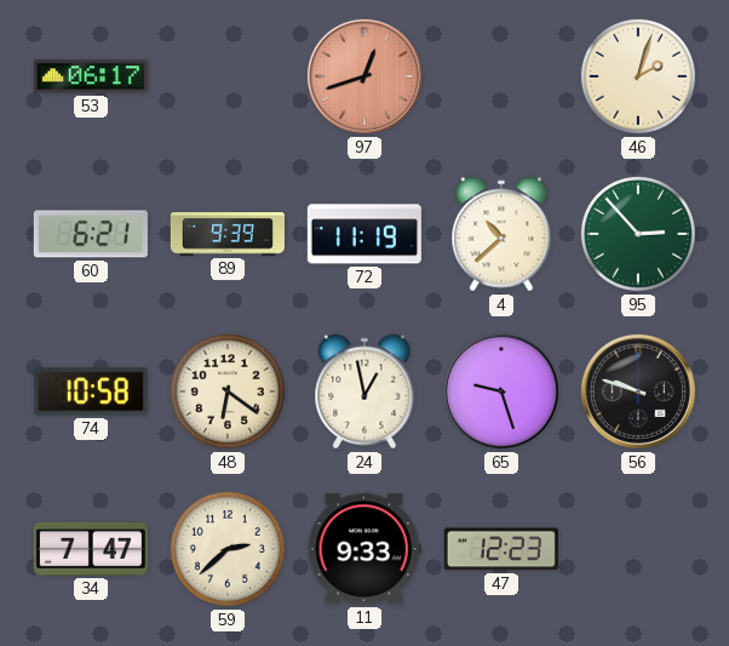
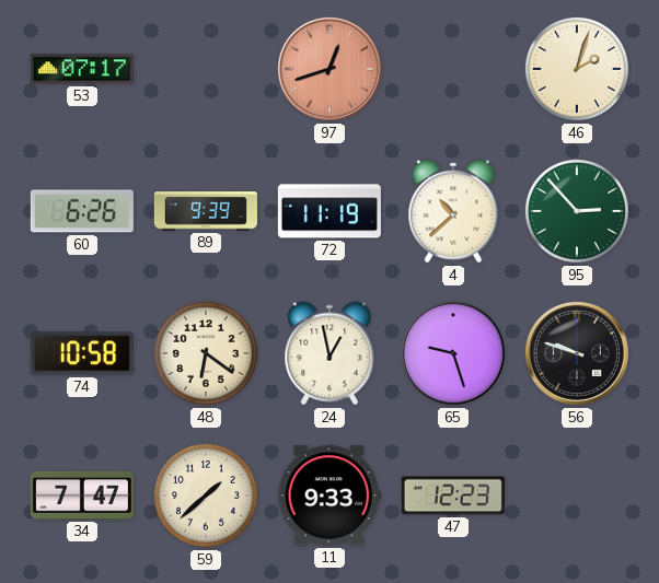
53: 06:17 -> 07:17 (82, 69)
60: 6:21 -> 6:26 (82, 211)
59: 2:38 -> 1:38 (206, 495)
